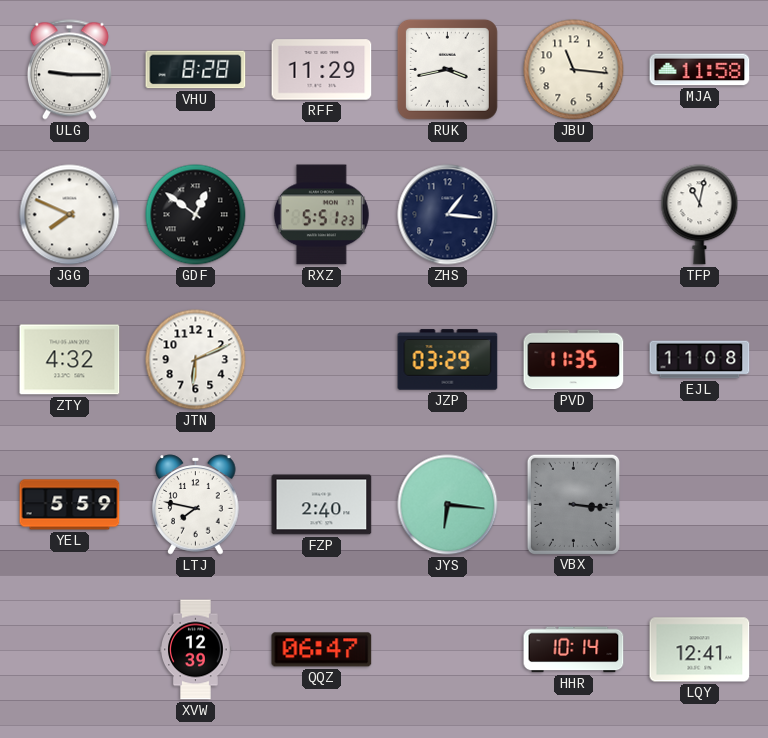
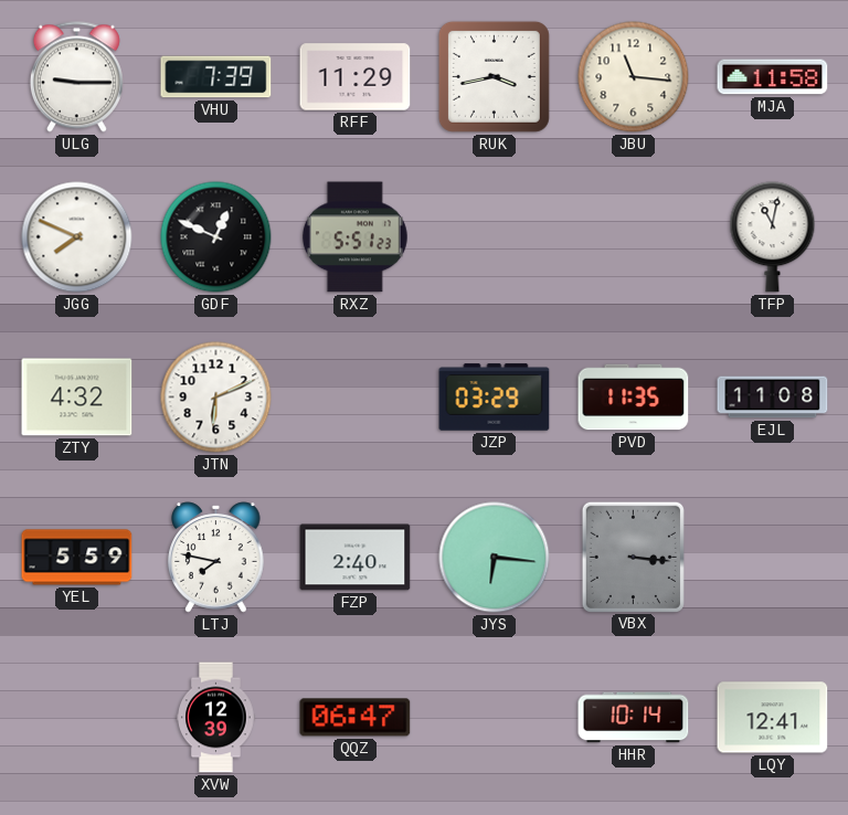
VHU: 8:28 -> 7:39 (216, 77)
GDF: 12:51 -> 12:49 (216, 237)
ZHS: 1:16 -> none (448, 215)
